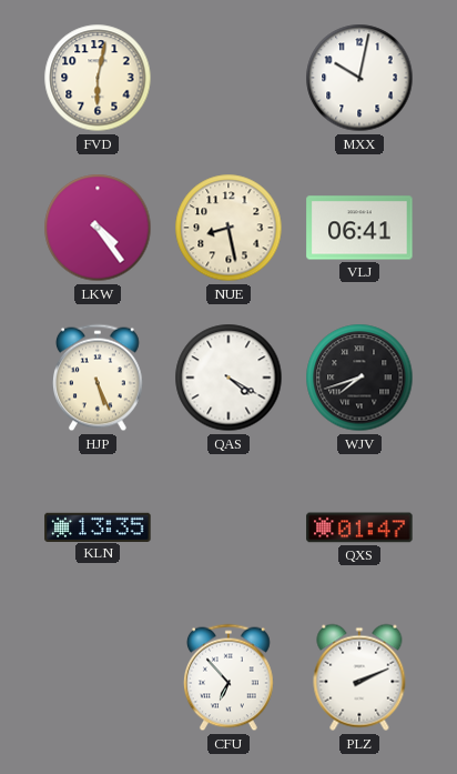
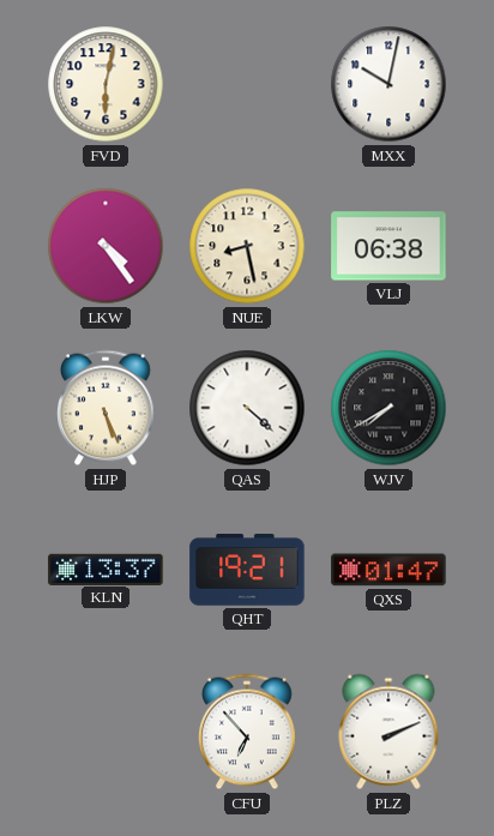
VLJ: 06:41 -> 06:38 (388, 246)
QAS: 4:20 -> 4:22 (247, 408)
WJV: 7:42 -> 7:40 (388, 408)
KLN: 13:35 -> 13:37 (106, 569)
QHT: none -> 19:21 (247, 570)
